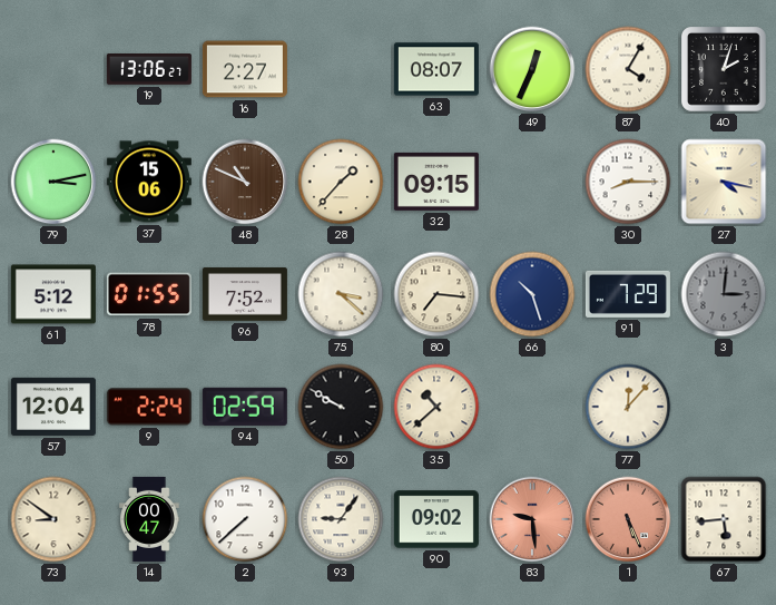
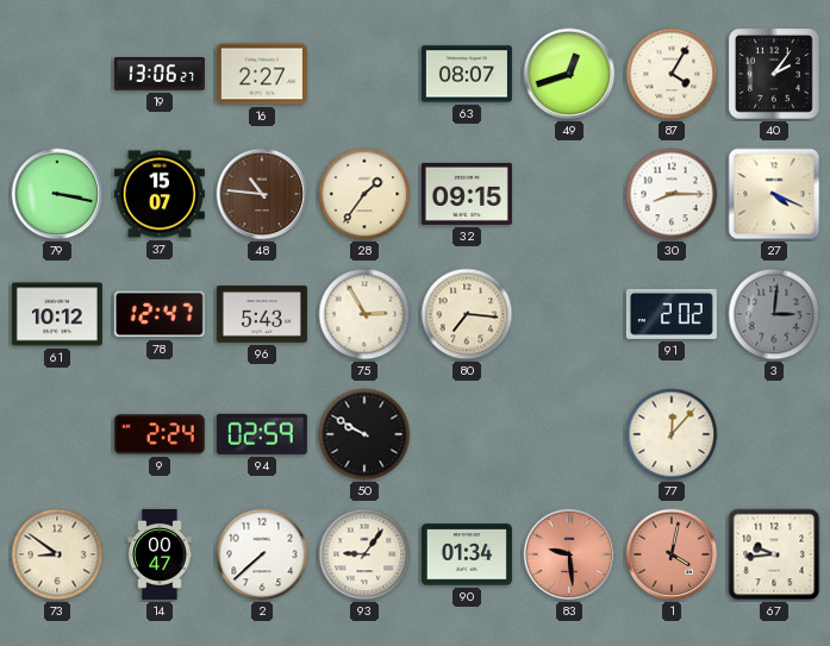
49: 12:34 -> 12:42 (569, 74)
40: 2:03 -> 2:06 (775, 75)
79: 3:13 -> 3:17 (57, 194)
37: 15:06 -> 15:07 (160, 194)
48: 10:49 -> 10:46 (262, 194)
28: 1:37 -> 1:36 (364, 194)
27: 4:17 -> 4:19 (774, 194)
61: 5:12 -> 10:12 (57, 314)
78: 01:55 -> 12:47 (160, 314)
96: 7:52 -> 5:43 (262, 314)
75: 3:22 -> 2:55 (364, 314)
66: 10:27 -> none (532, 294)
91: 7:29 -> 2:02 (672, 314)
57: 12:04 -> none (53, 407)
35: 10:38 -> none (436, 407)
90: 09:02 -> 01:34 (467, 554)
1: 5:26 -> 4:02 (672, 554)
67: 5:44 -> 9:44 (774, 554)
